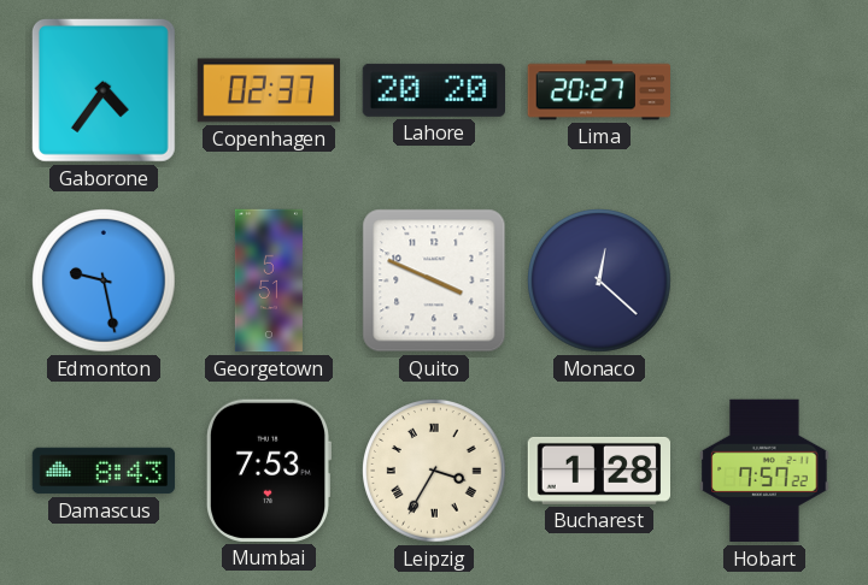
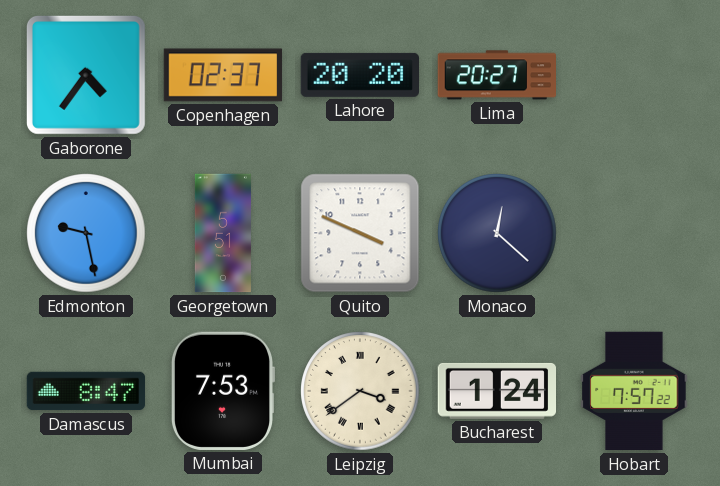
Damascus: 8:43 -> 8:47 (86, 391)
Leipzig: 3:35 -> 3:39 (360, 391)
Bucharest: 1:28 -> 1:24 (496, 391)
